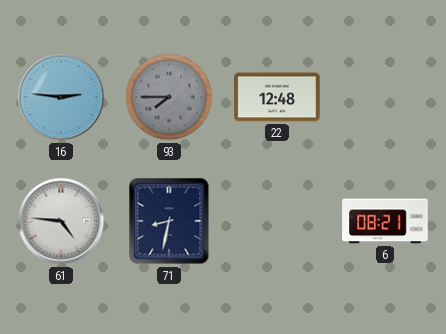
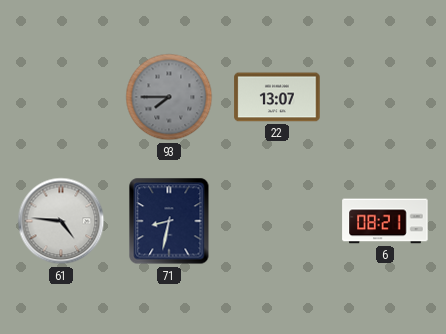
16: 2:46 -> none (61, 97)
22: 12:48 -> 13:07 (277, 97)
